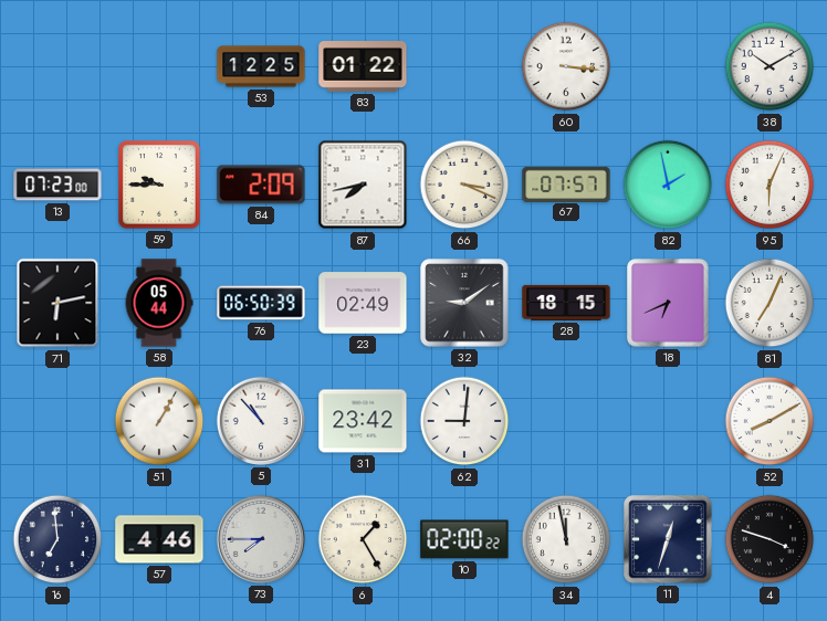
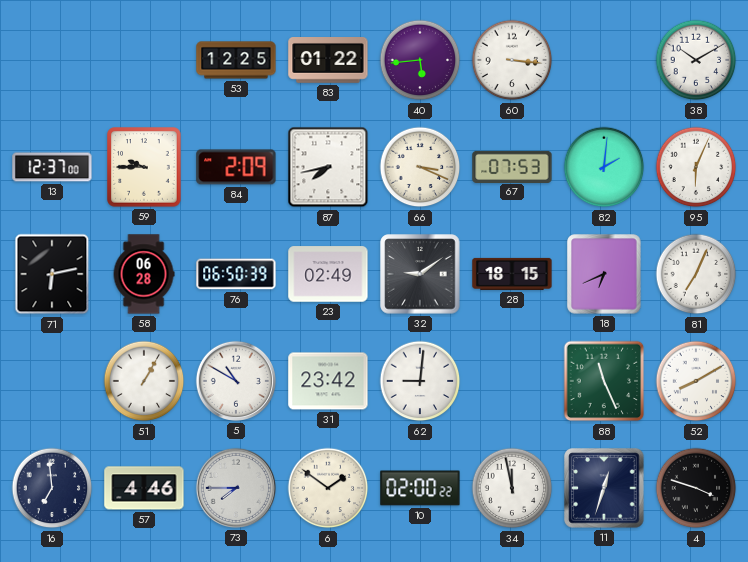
40: none -> 5:44 (420, 60)
13: 07:23 -> 12:37 (52, 167)
67: 07:57 -> 07:53 (512, 166)
82: 1:58 -> 2:01 (604, 167)
58: 05:44 -> 06:28 (144, 274)
5: 10:53 -> 10:50 (236, 381)
88: none -> 11:26 (604, 381)
6: 1:25 -> 1:51 (328, 488)
